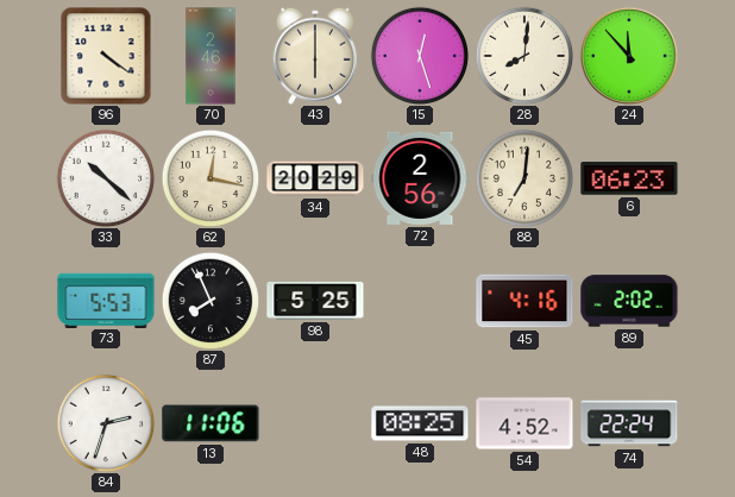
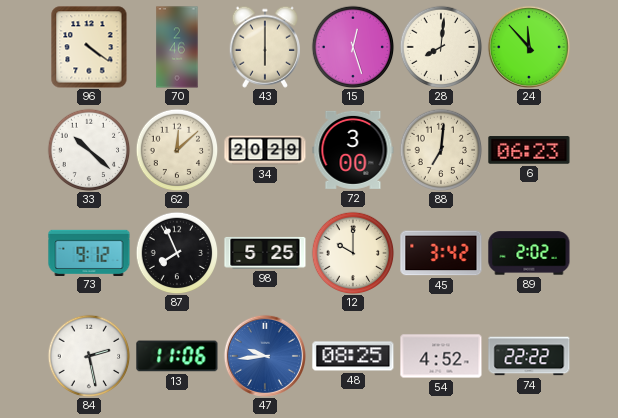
62: 12:17 -> 12:08 (177, 150)
72: 2:56 -> 3:00 (353, 150)
73: 5:53 -> 9:12 (89, 252)
12: none -> 10:00 (353, 253)
45: 4:16 -> 3:42 (441, 253)
84: 2:33 -> 2:28 (89, 356)
47: none -> 9:44 (265, 356)
74: 22:24 -> 22:22 (529, 356)
